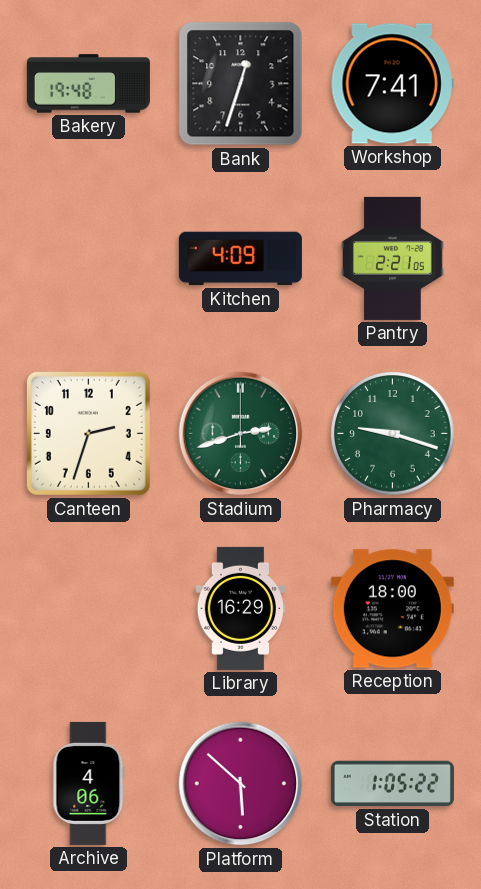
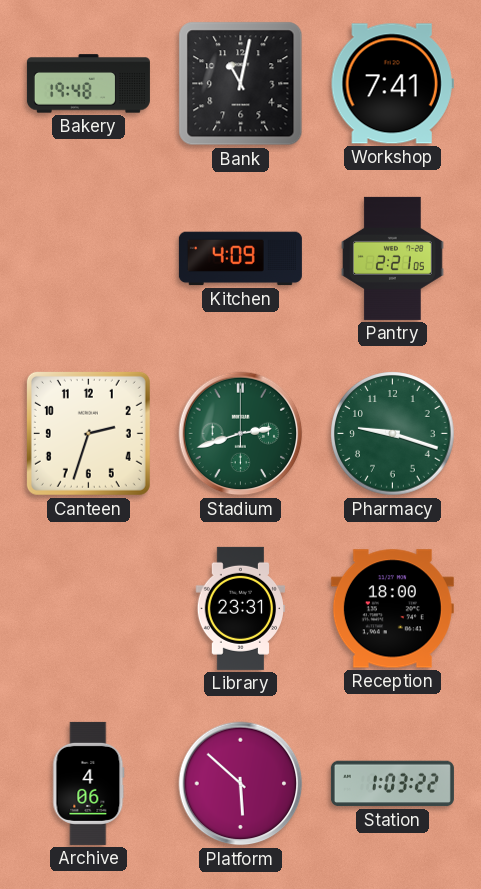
Bank: 12:33 -> 11:02 (241, 84)
Library: 16:29 -> 23:31 (241, 608)
Station: 1:05 -> 1:03 (392, 784)
